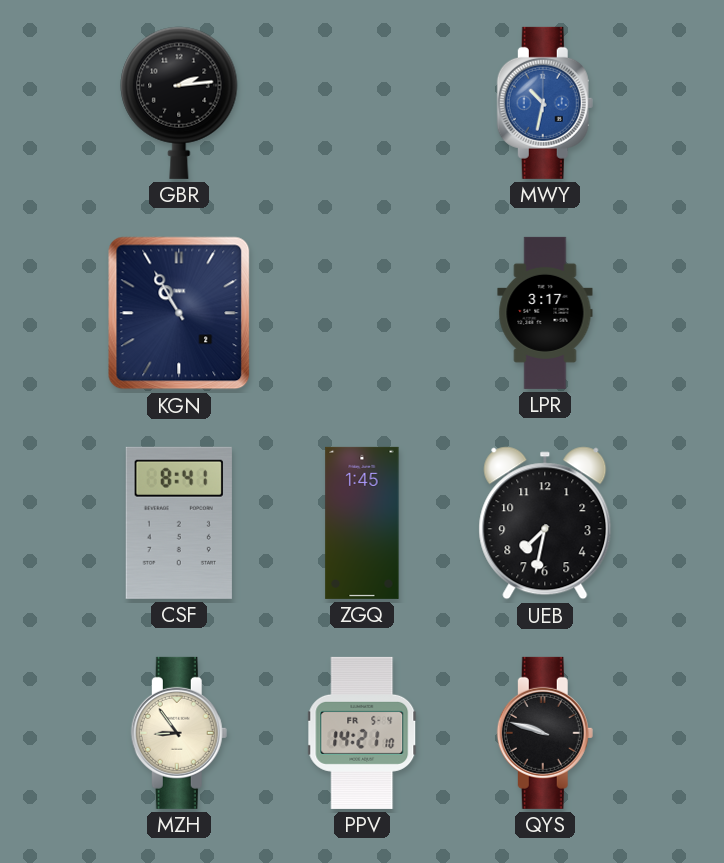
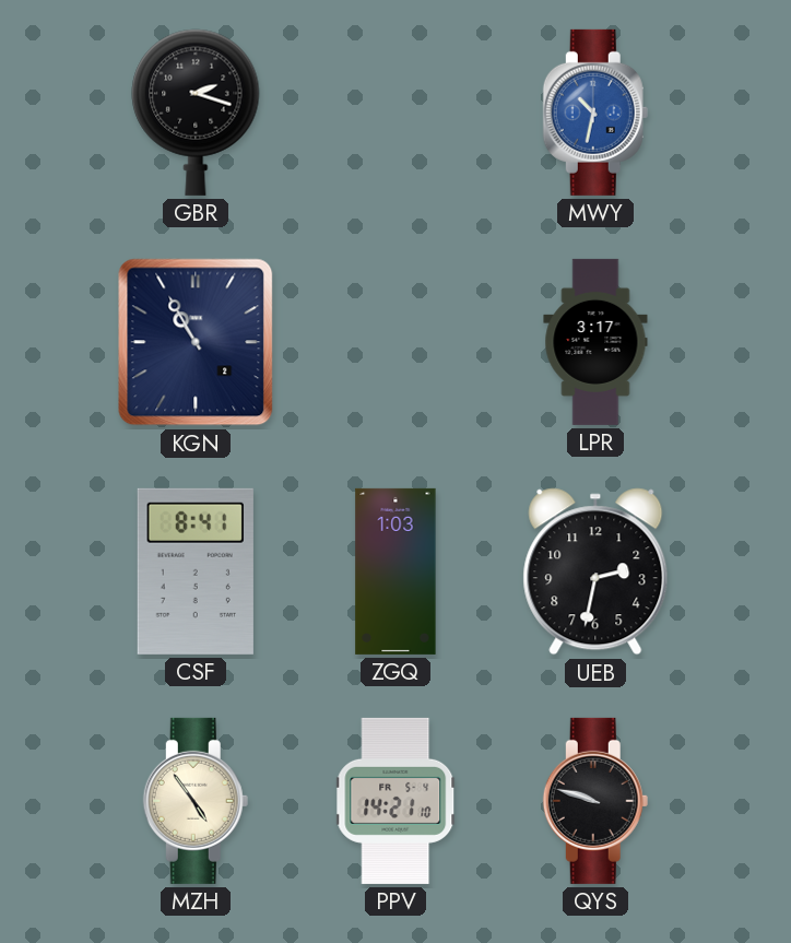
GBR: 2:14 -> 2:18 (196, 113)
ZGQ: 1:45 -> 1:03 (395, 571)
UEB: 7:32 -> 2:32 (595, 571)
MZH: 8:54 -> 4:54 (196, 801)
